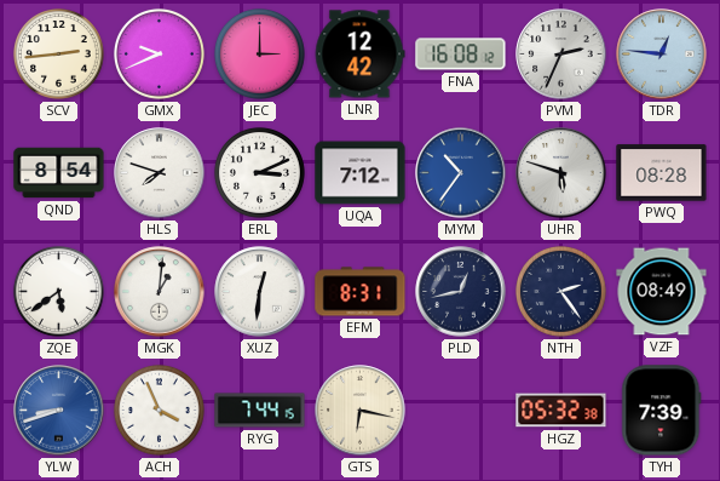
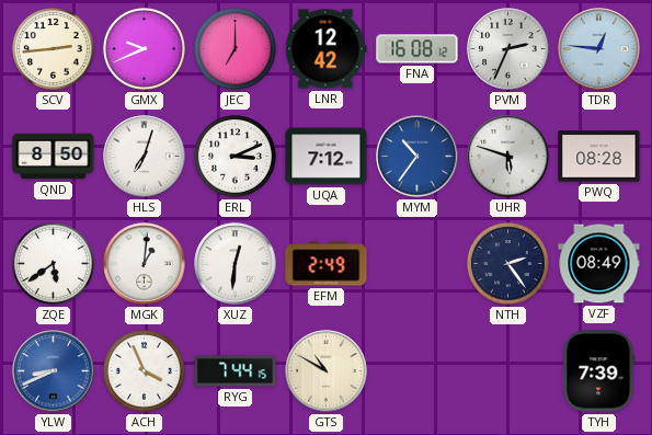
JEC: 3:00 -> 7:00 (235, 48)
QND: 8:54 -> 8:50 (54, 157)
HLS: 7:48 -> 7:03 (145, 157)
EFM: 8:31 -> 2:49 (327, 264)
PLD: 12:43 -> none (461, 292)
YLW: 8:42 -> 8:41 (54, 371)
GTS: 6:17 -> 10:50 (327, 371)
HGZ: 05:32 -> none (561, 411)
